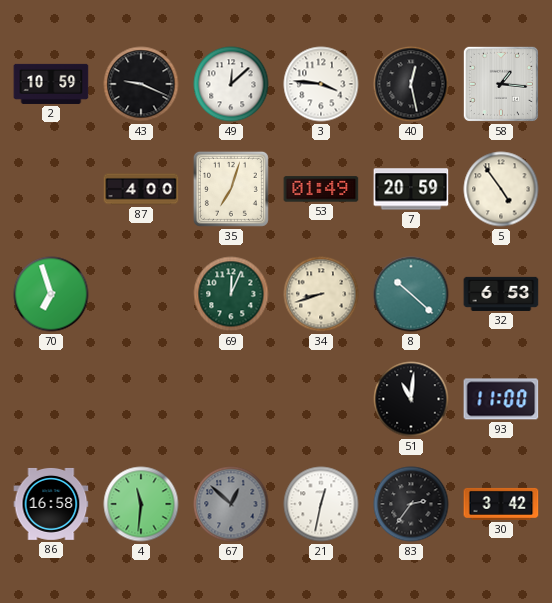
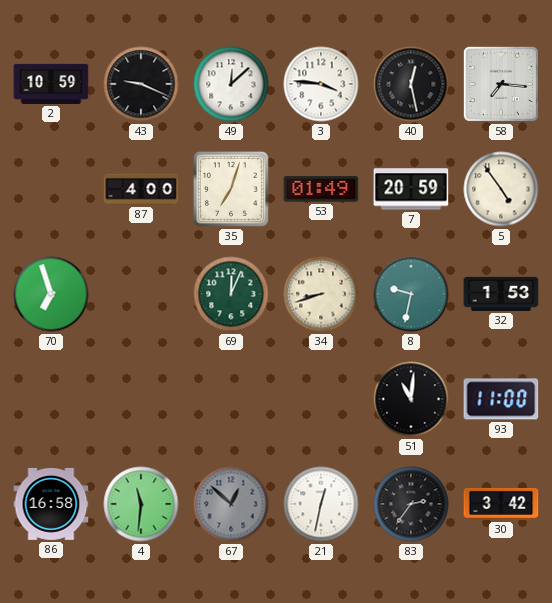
58: 1:16 -> 7:16 (501, 84)
8: 10:22 -> 9:32 (411, 294)
32: 6:53 -> 1:53 (501, 294)
